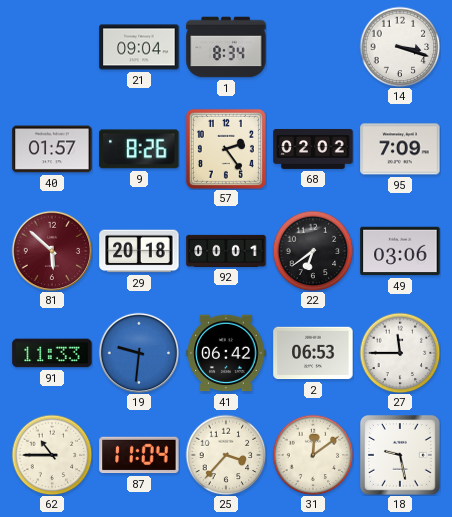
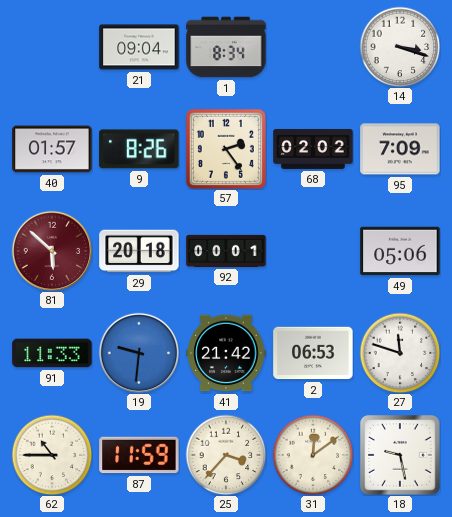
22: 6:39 -> none (313, 251)
49: 03:06 -> 05:06 (400, 251)
41: 06:42 -> 21:42 (226, 353)
27: 11:45 -> 11:48 (400, 353)
87: 11:04 -> 11:59 (139, 455)
